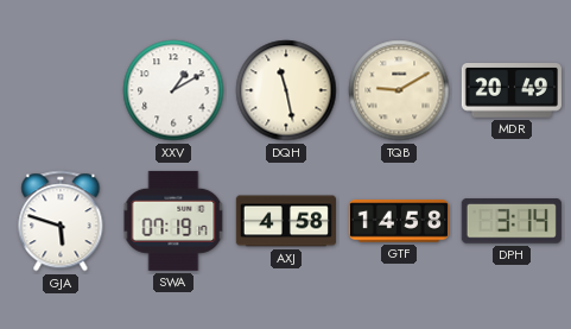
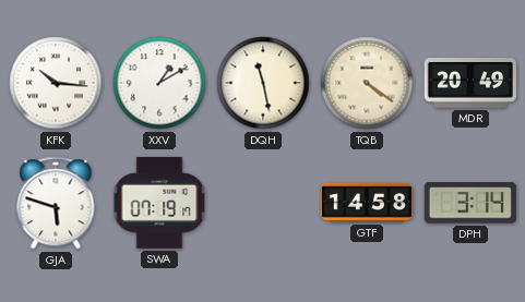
KFK: none -> 10:16 (56, 83)
TQB: 9:10 -> 4:21 (367, 83)
AXJ: 4:58 -> none (285, 221)
